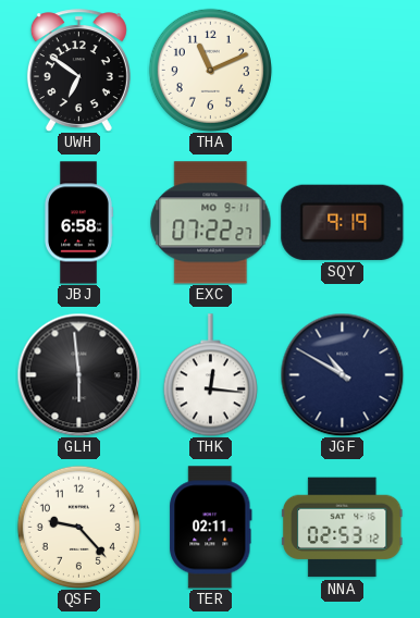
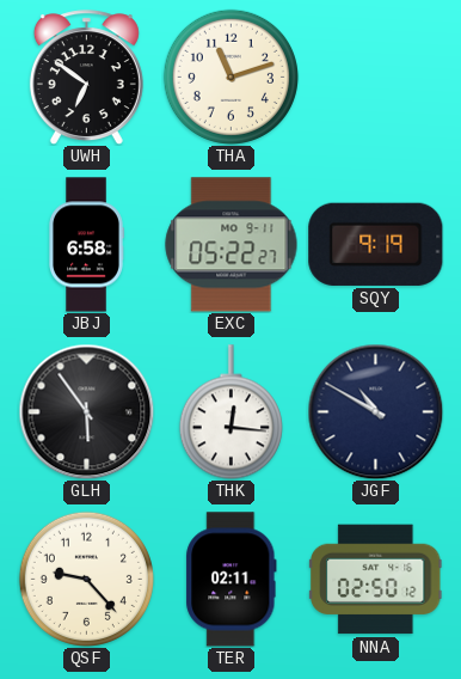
THA: 11:11 -> 11:12 (230, 77)
EXC: 07:22 -> 05:22 (232, 245)
GLH: 5:59 -> 5:54 (86, 411)
NNA: 02:53 -> 02:50 (375, 580)
